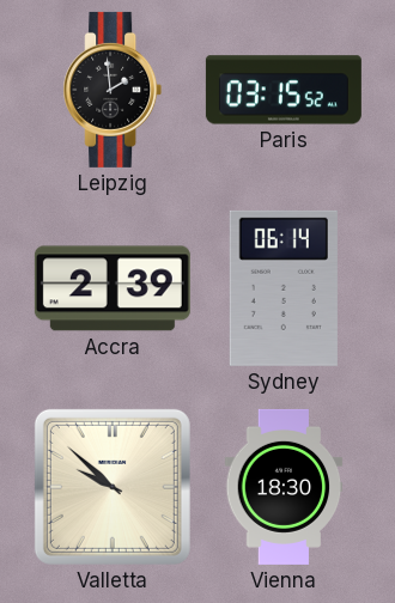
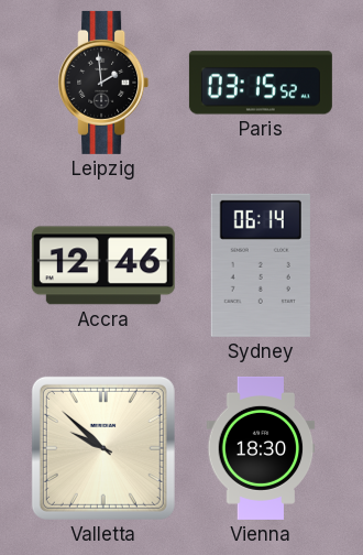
Accra: 2:39 -> 12:46 (103, 265)
